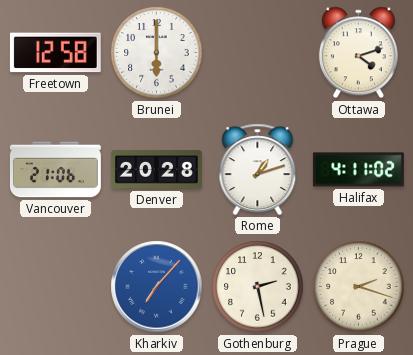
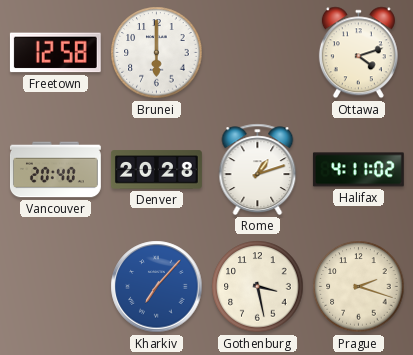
Vancouver: 21:06 -> 20:40 (55, 170)
Gothenburg: 2:28 -> 3:28 (258, 287)
